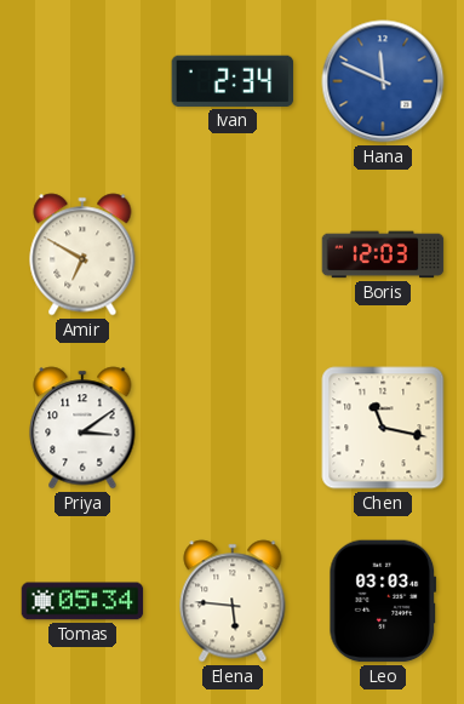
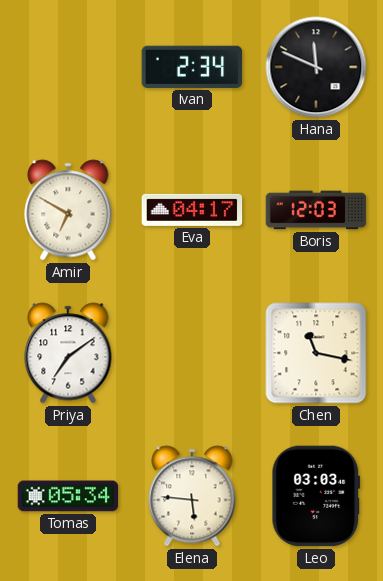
Hana dial: blue -> black (316, 67)
Eva: none -> 04:17 (192, 210)
Priya: 3:09 -> 7:09 (68, 353)
